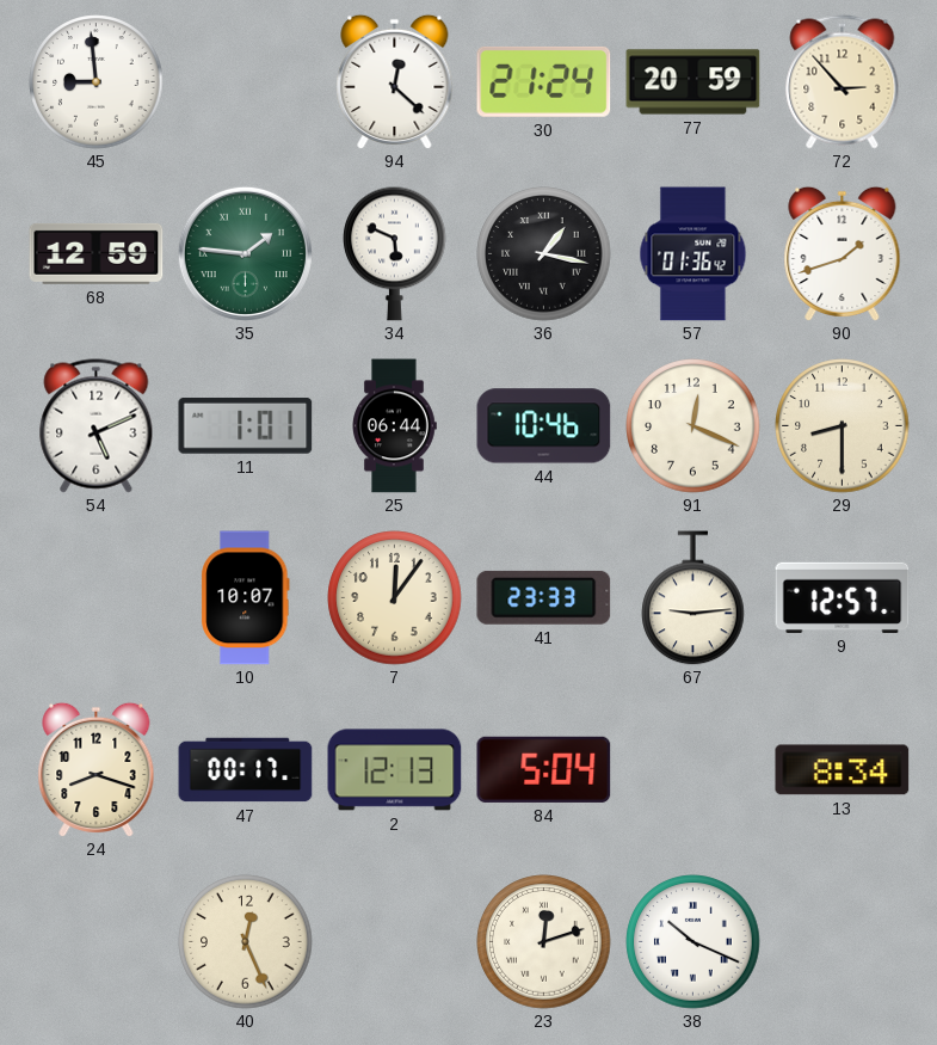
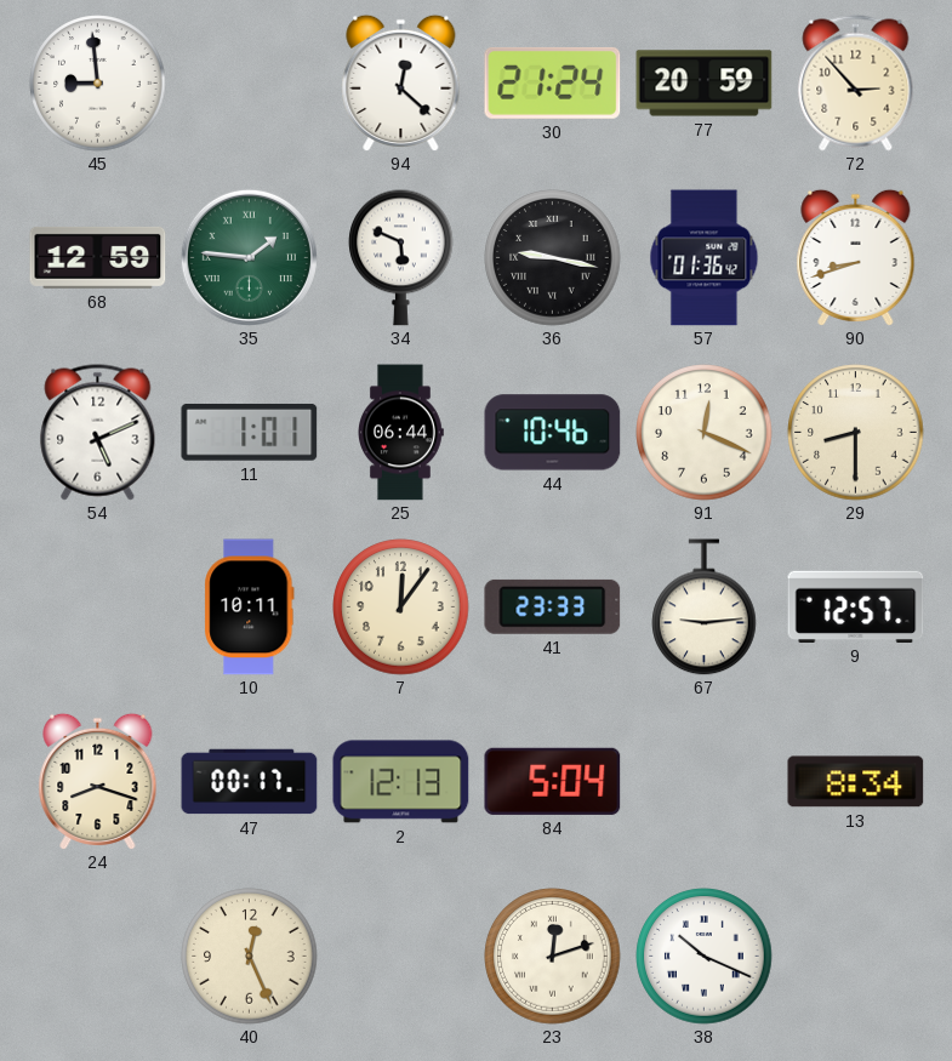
36: 1:17 -> 9:17 (553, 258)
90: 1:42 -> 8:42 (856, 257)
10: 10:07 -> 10:11 (250, 607)
